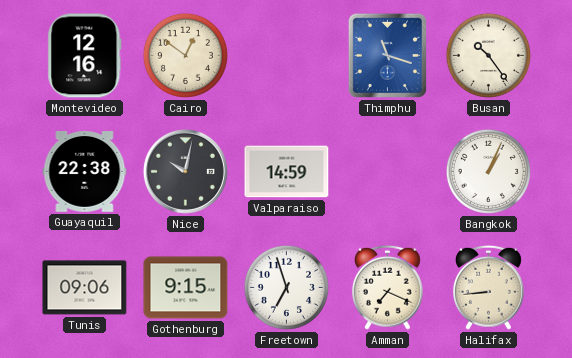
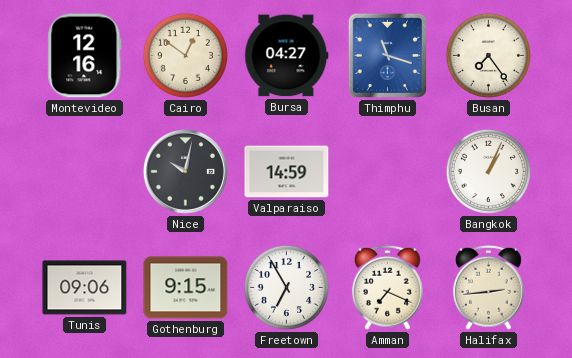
Bursa: none -> 04:27 (287, 56)
Busan: 10:24 -> 7:24 (488, 55)
Guayaquil: 22:38 -> none (85, 172)
Freetown: 6:57 -> 6:55 (286, 287)
Halifax: 8:44 -> 2:44 (488, 287)
